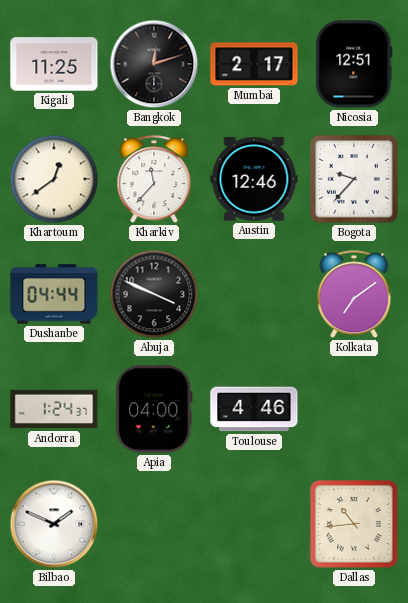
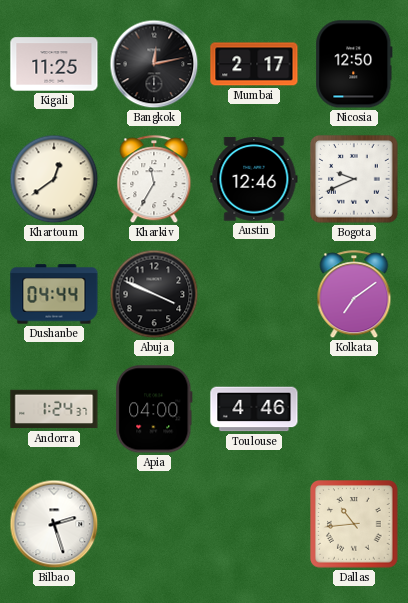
Bangkok: 12:12 -> 12:13 (154, 64)
Nicosia: 12:51 -> 12:50 (354, 64)
Kharkiv: 11:37 -> 11:35 (154, 180)
Bogota: 9:37 -> 9:41 (355, 180)
Bilbao: 1:49 -> 2:27 (54, 524)
